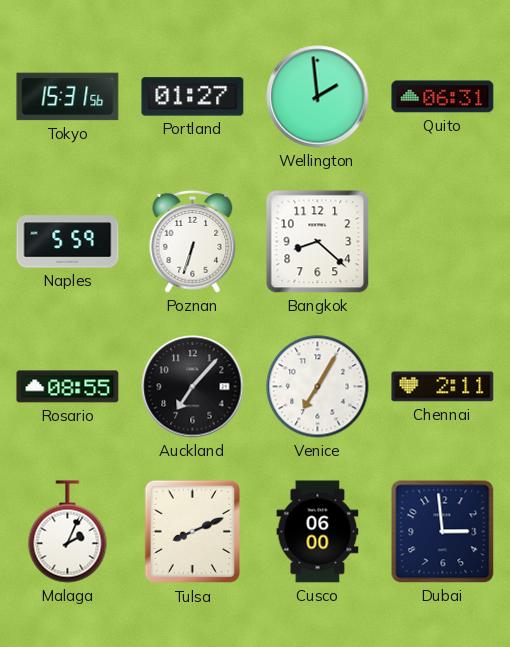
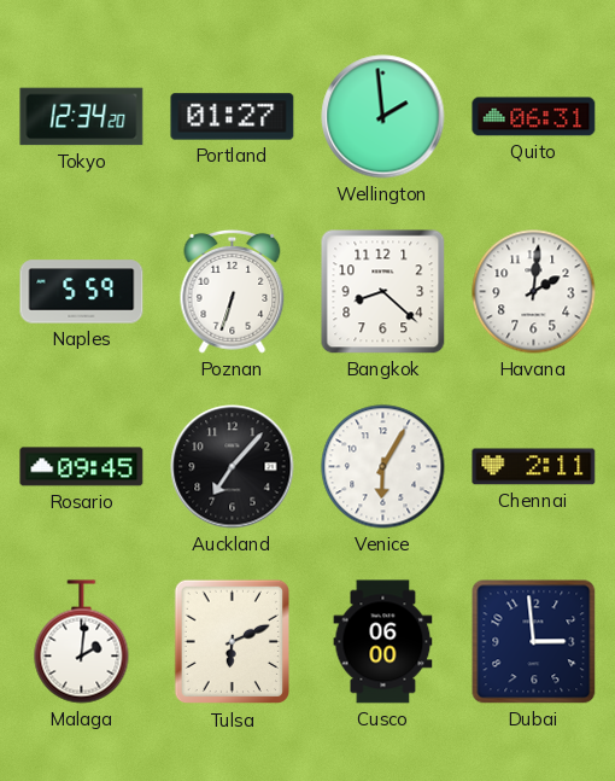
Tokyo: 15:31 -> 12:34 (82, 117)
Havana: none -> 2:01 (534, 292)
Rosario: 08:55 -> 09:45 (82, 467)
Venice: 7:05 -> 6:05 (383, 467)
Malaga: 2:04 -> 2:01 (82, 642)
Tulsa: 8:11 -> 6:11 (232, 642)
